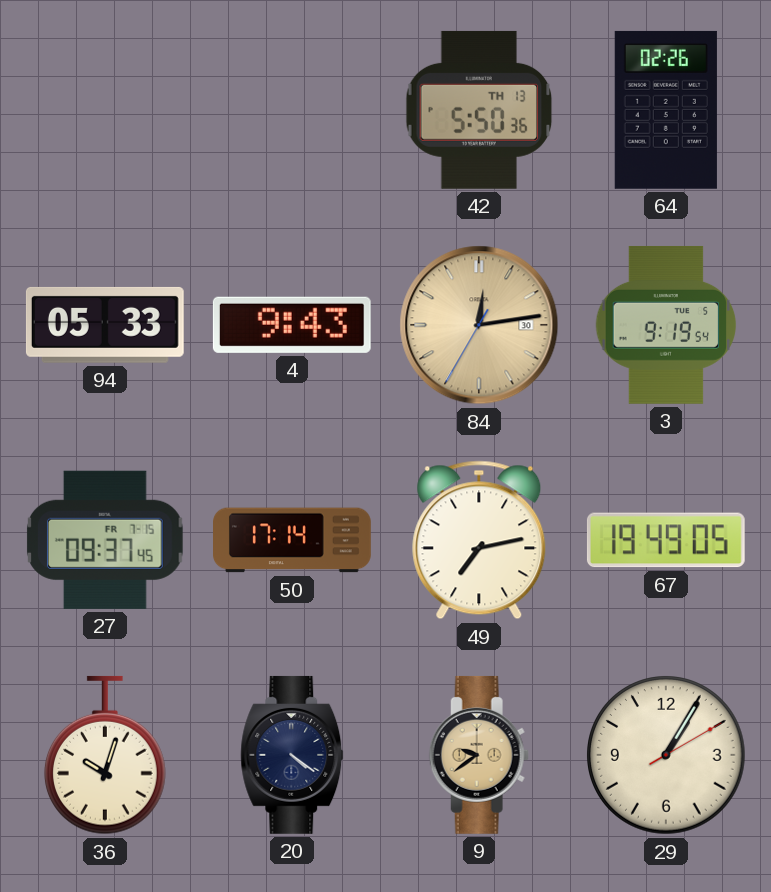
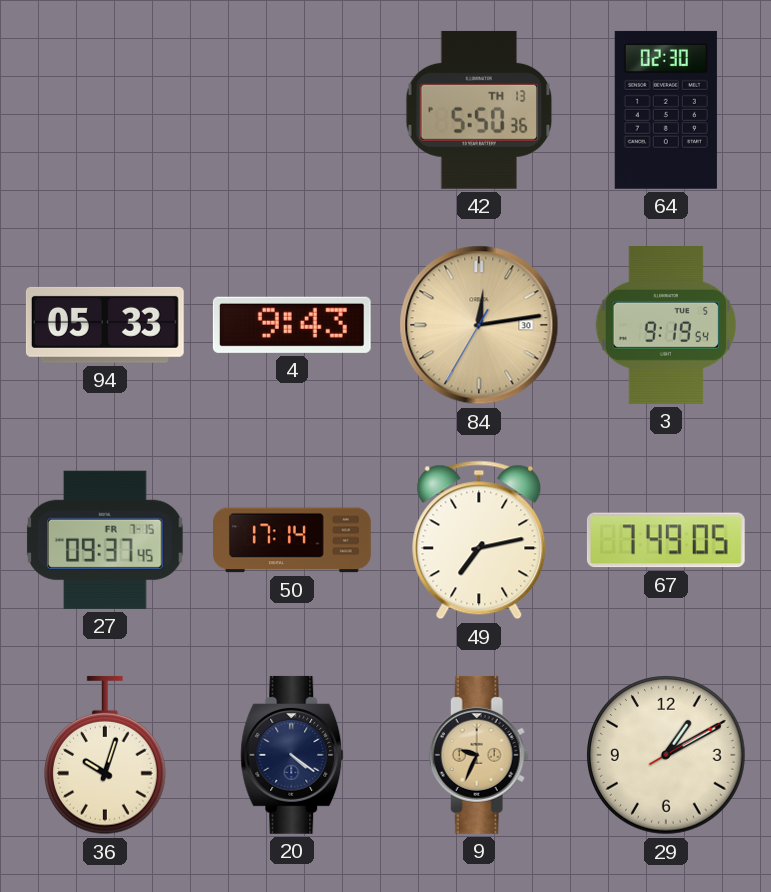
64: 02:26 -> 02:30 (666, 110)
67: 19:49 -> 7:49 (666, 540)
9: 9:39 -> 9:34 (479, 755)
29: 1:05 -> 1:10 (666, 755)
